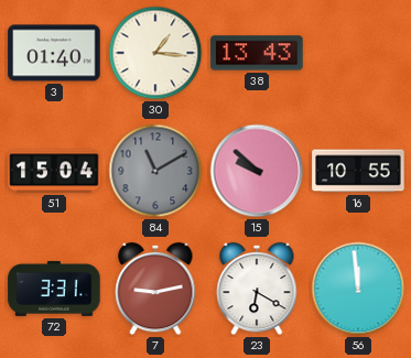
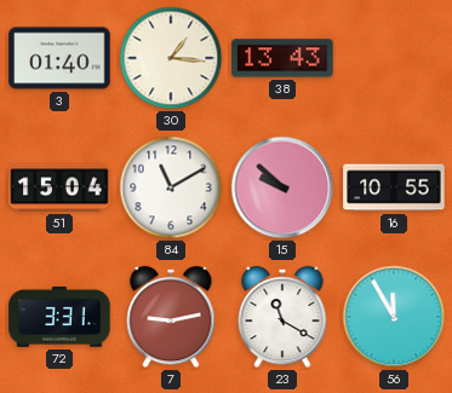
84 dial: grey -> white (171, 187)
23: 6:20 -> 11:20 (282, 317)
56: 11:59 -> 11:55 (394, 317)
